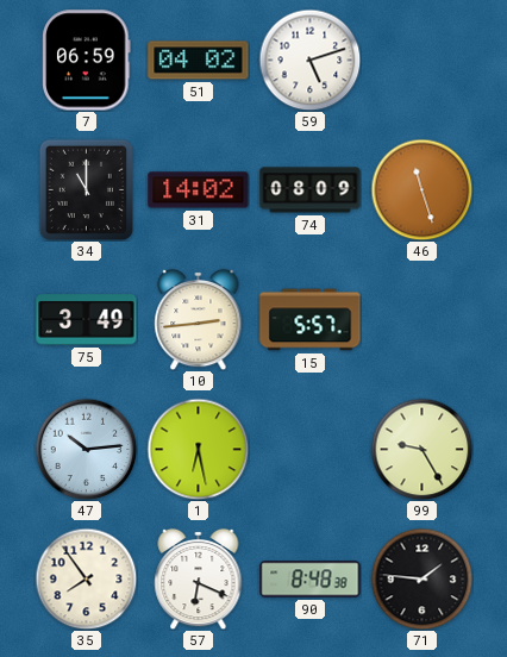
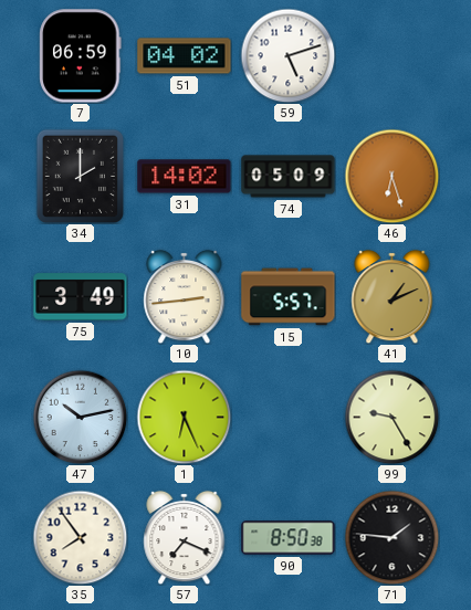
34: 11:00 -> 2:00 (80, 176)
74: 08:09 -> 05:09 (289, 177)
46: 11:27 -> 6:27 (391, 176)
41: none -> 1:11 (393, 296)
47: 10:14 -> 10:13 (80, 417)
1: 6:28 -> 6:26 (184, 417)
57: 6:19 -> 7:19 (185, 537)
90: 8:48 -> 8:50 (289, 538)
